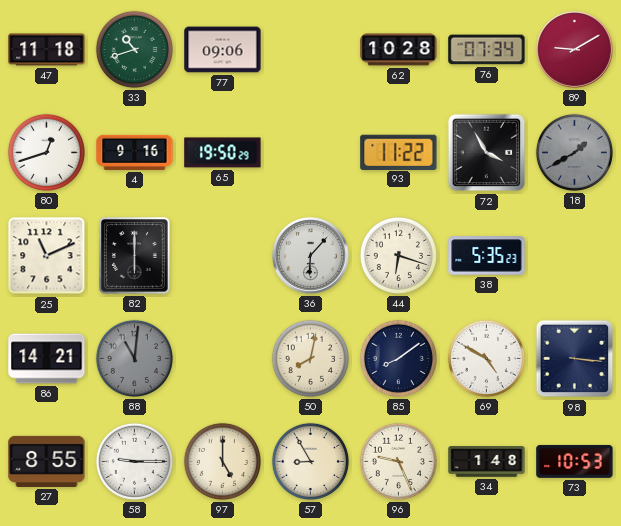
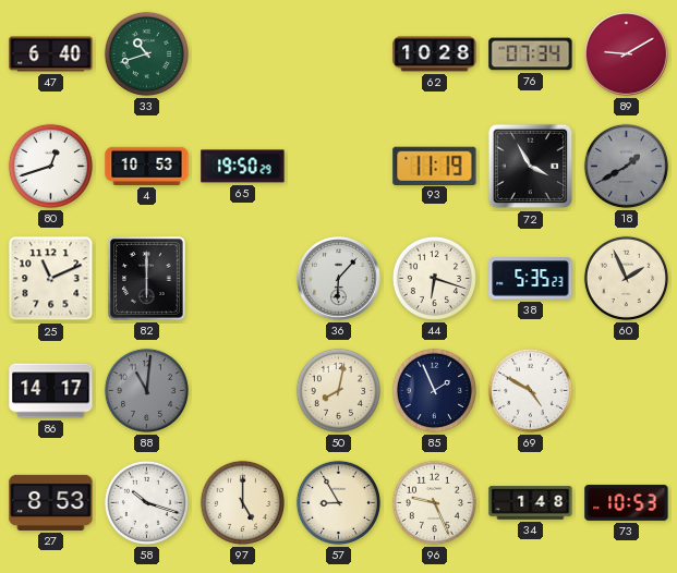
47: 11:18 -> 6:40 (51, 54)
77: 09:06 -> none (223, 50)
4: 9:16 -> 10:53 (147, 166)
93: 11:22 -> 11:19 (435, 166)
60: none -> 1:56 (626, 278)
86: 14:21 -> 14:17 (51, 391)
85: 8:09 -> 1:56 (434, 390)
98: 3:16 -> none (575, 359)
27: 8:55 -> 8:53 (51, 502)
58: 9:15 -> 10:18 (146, 502)
